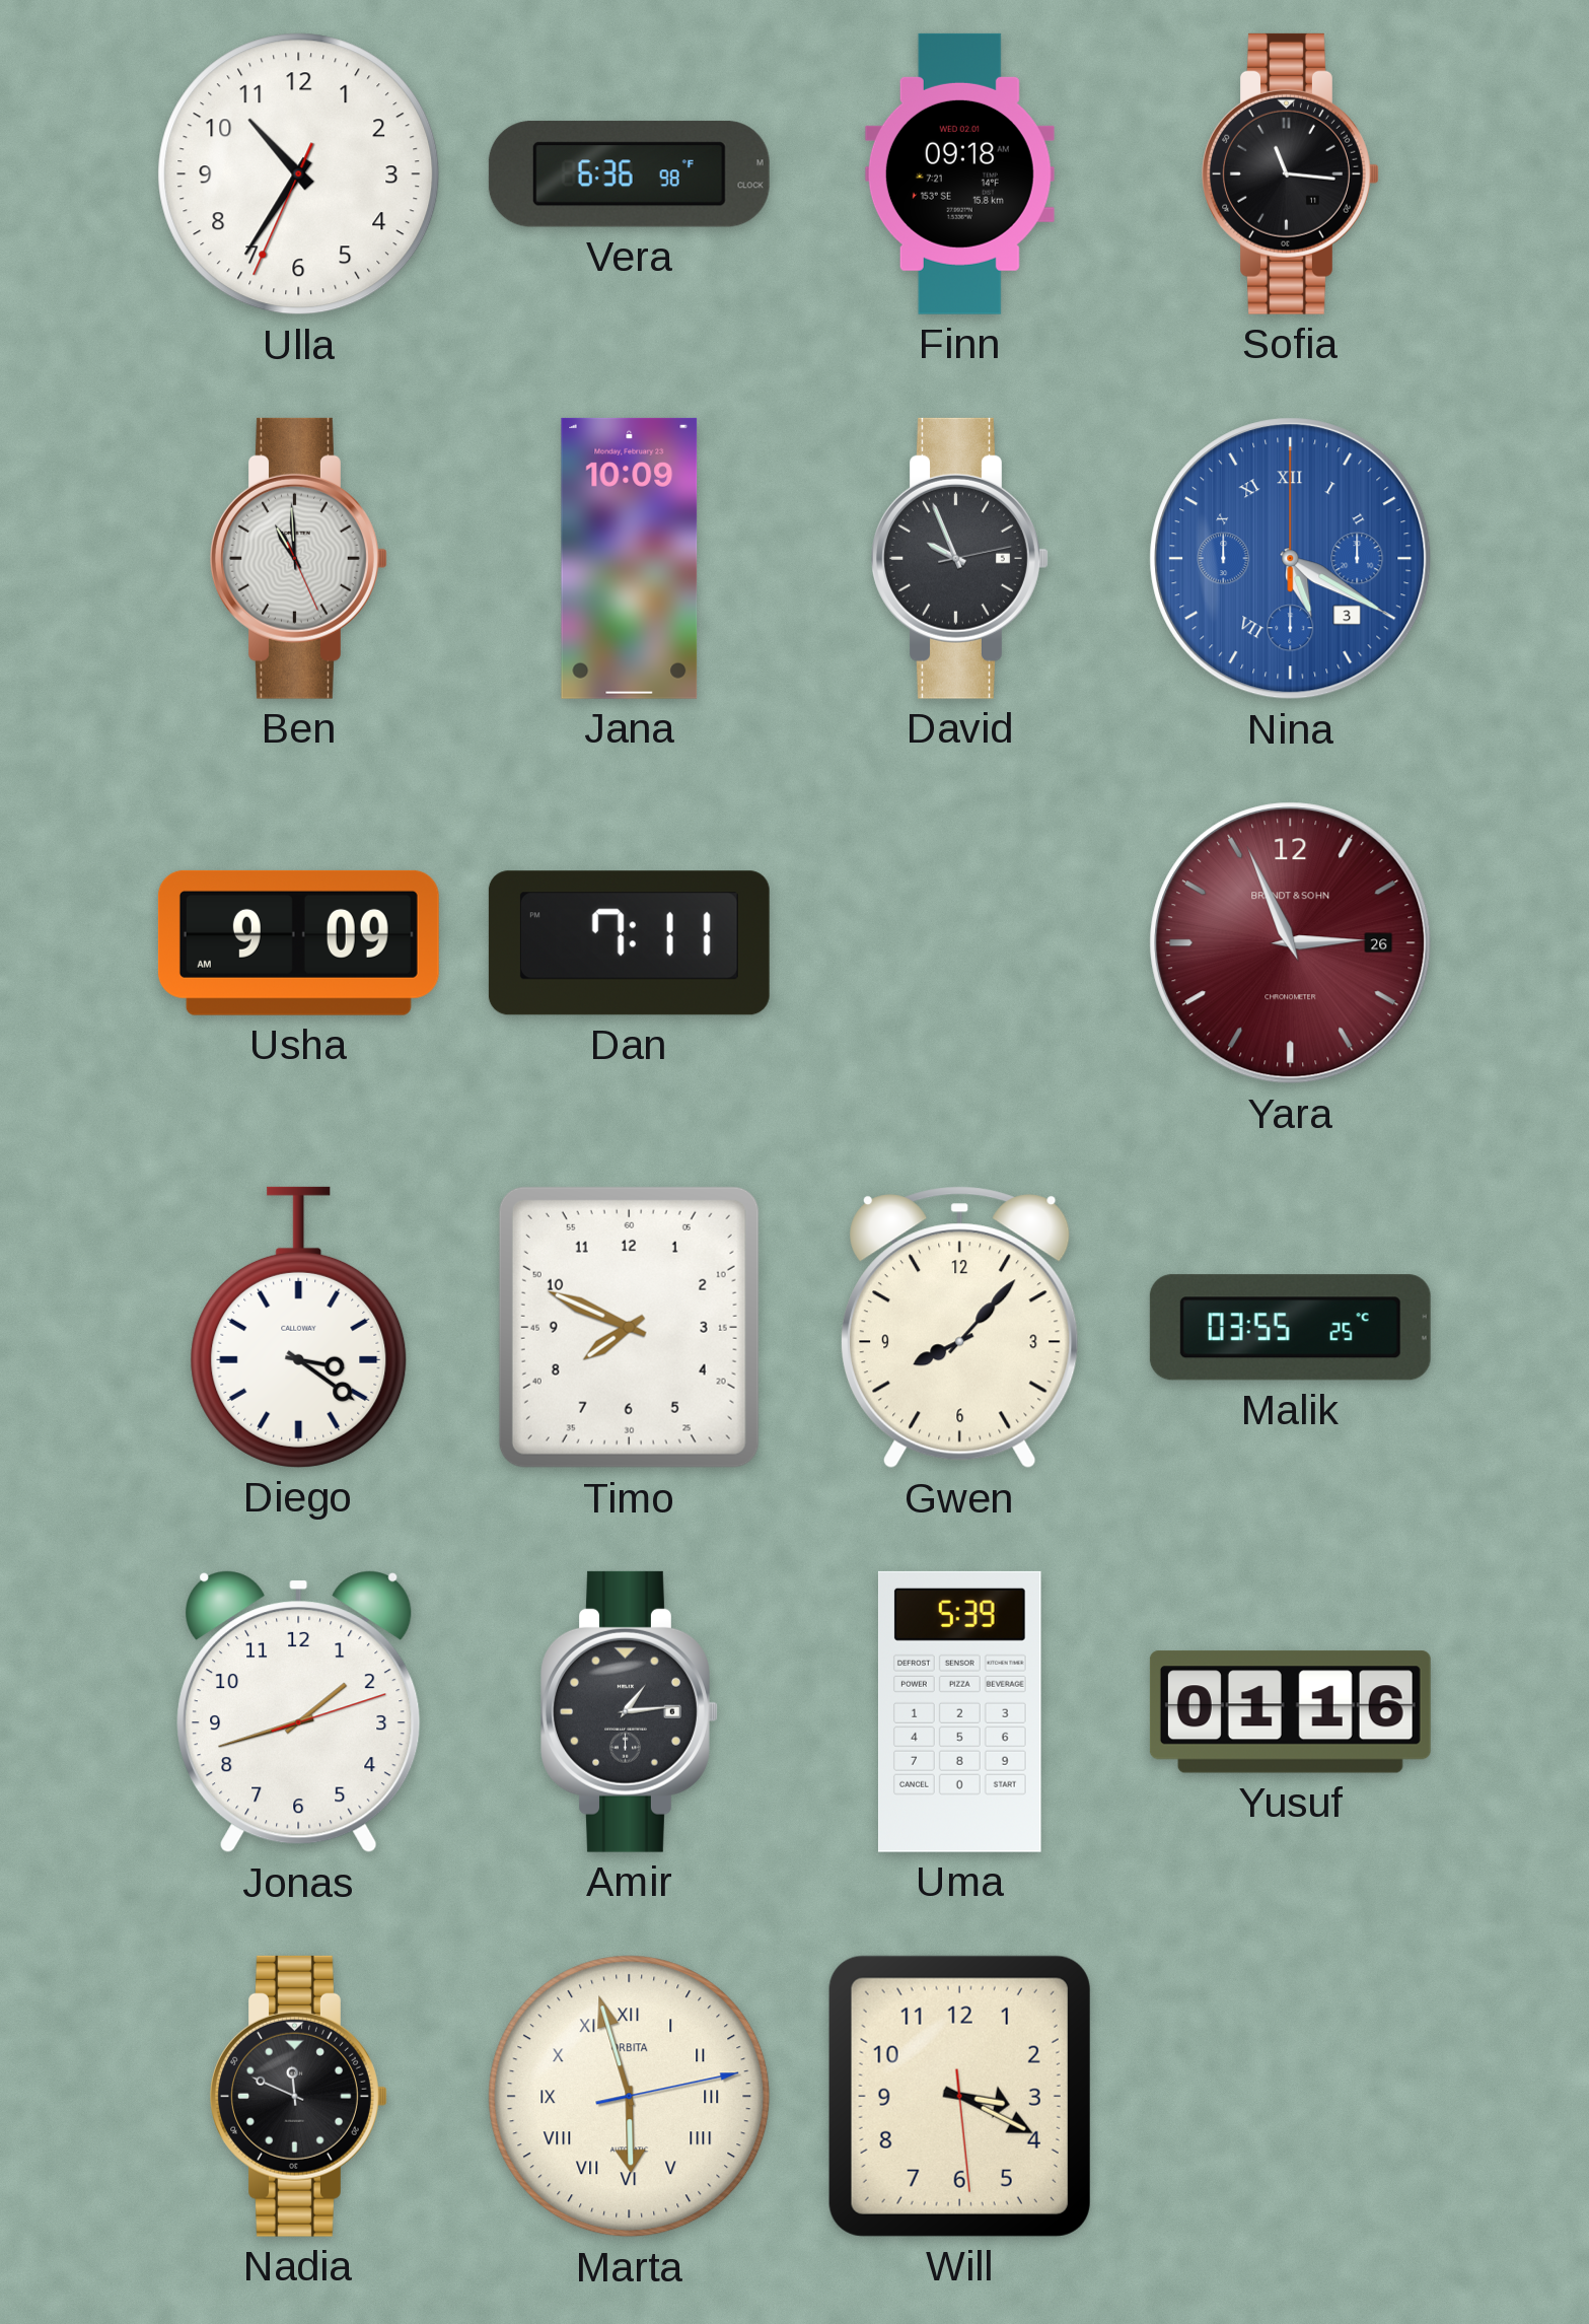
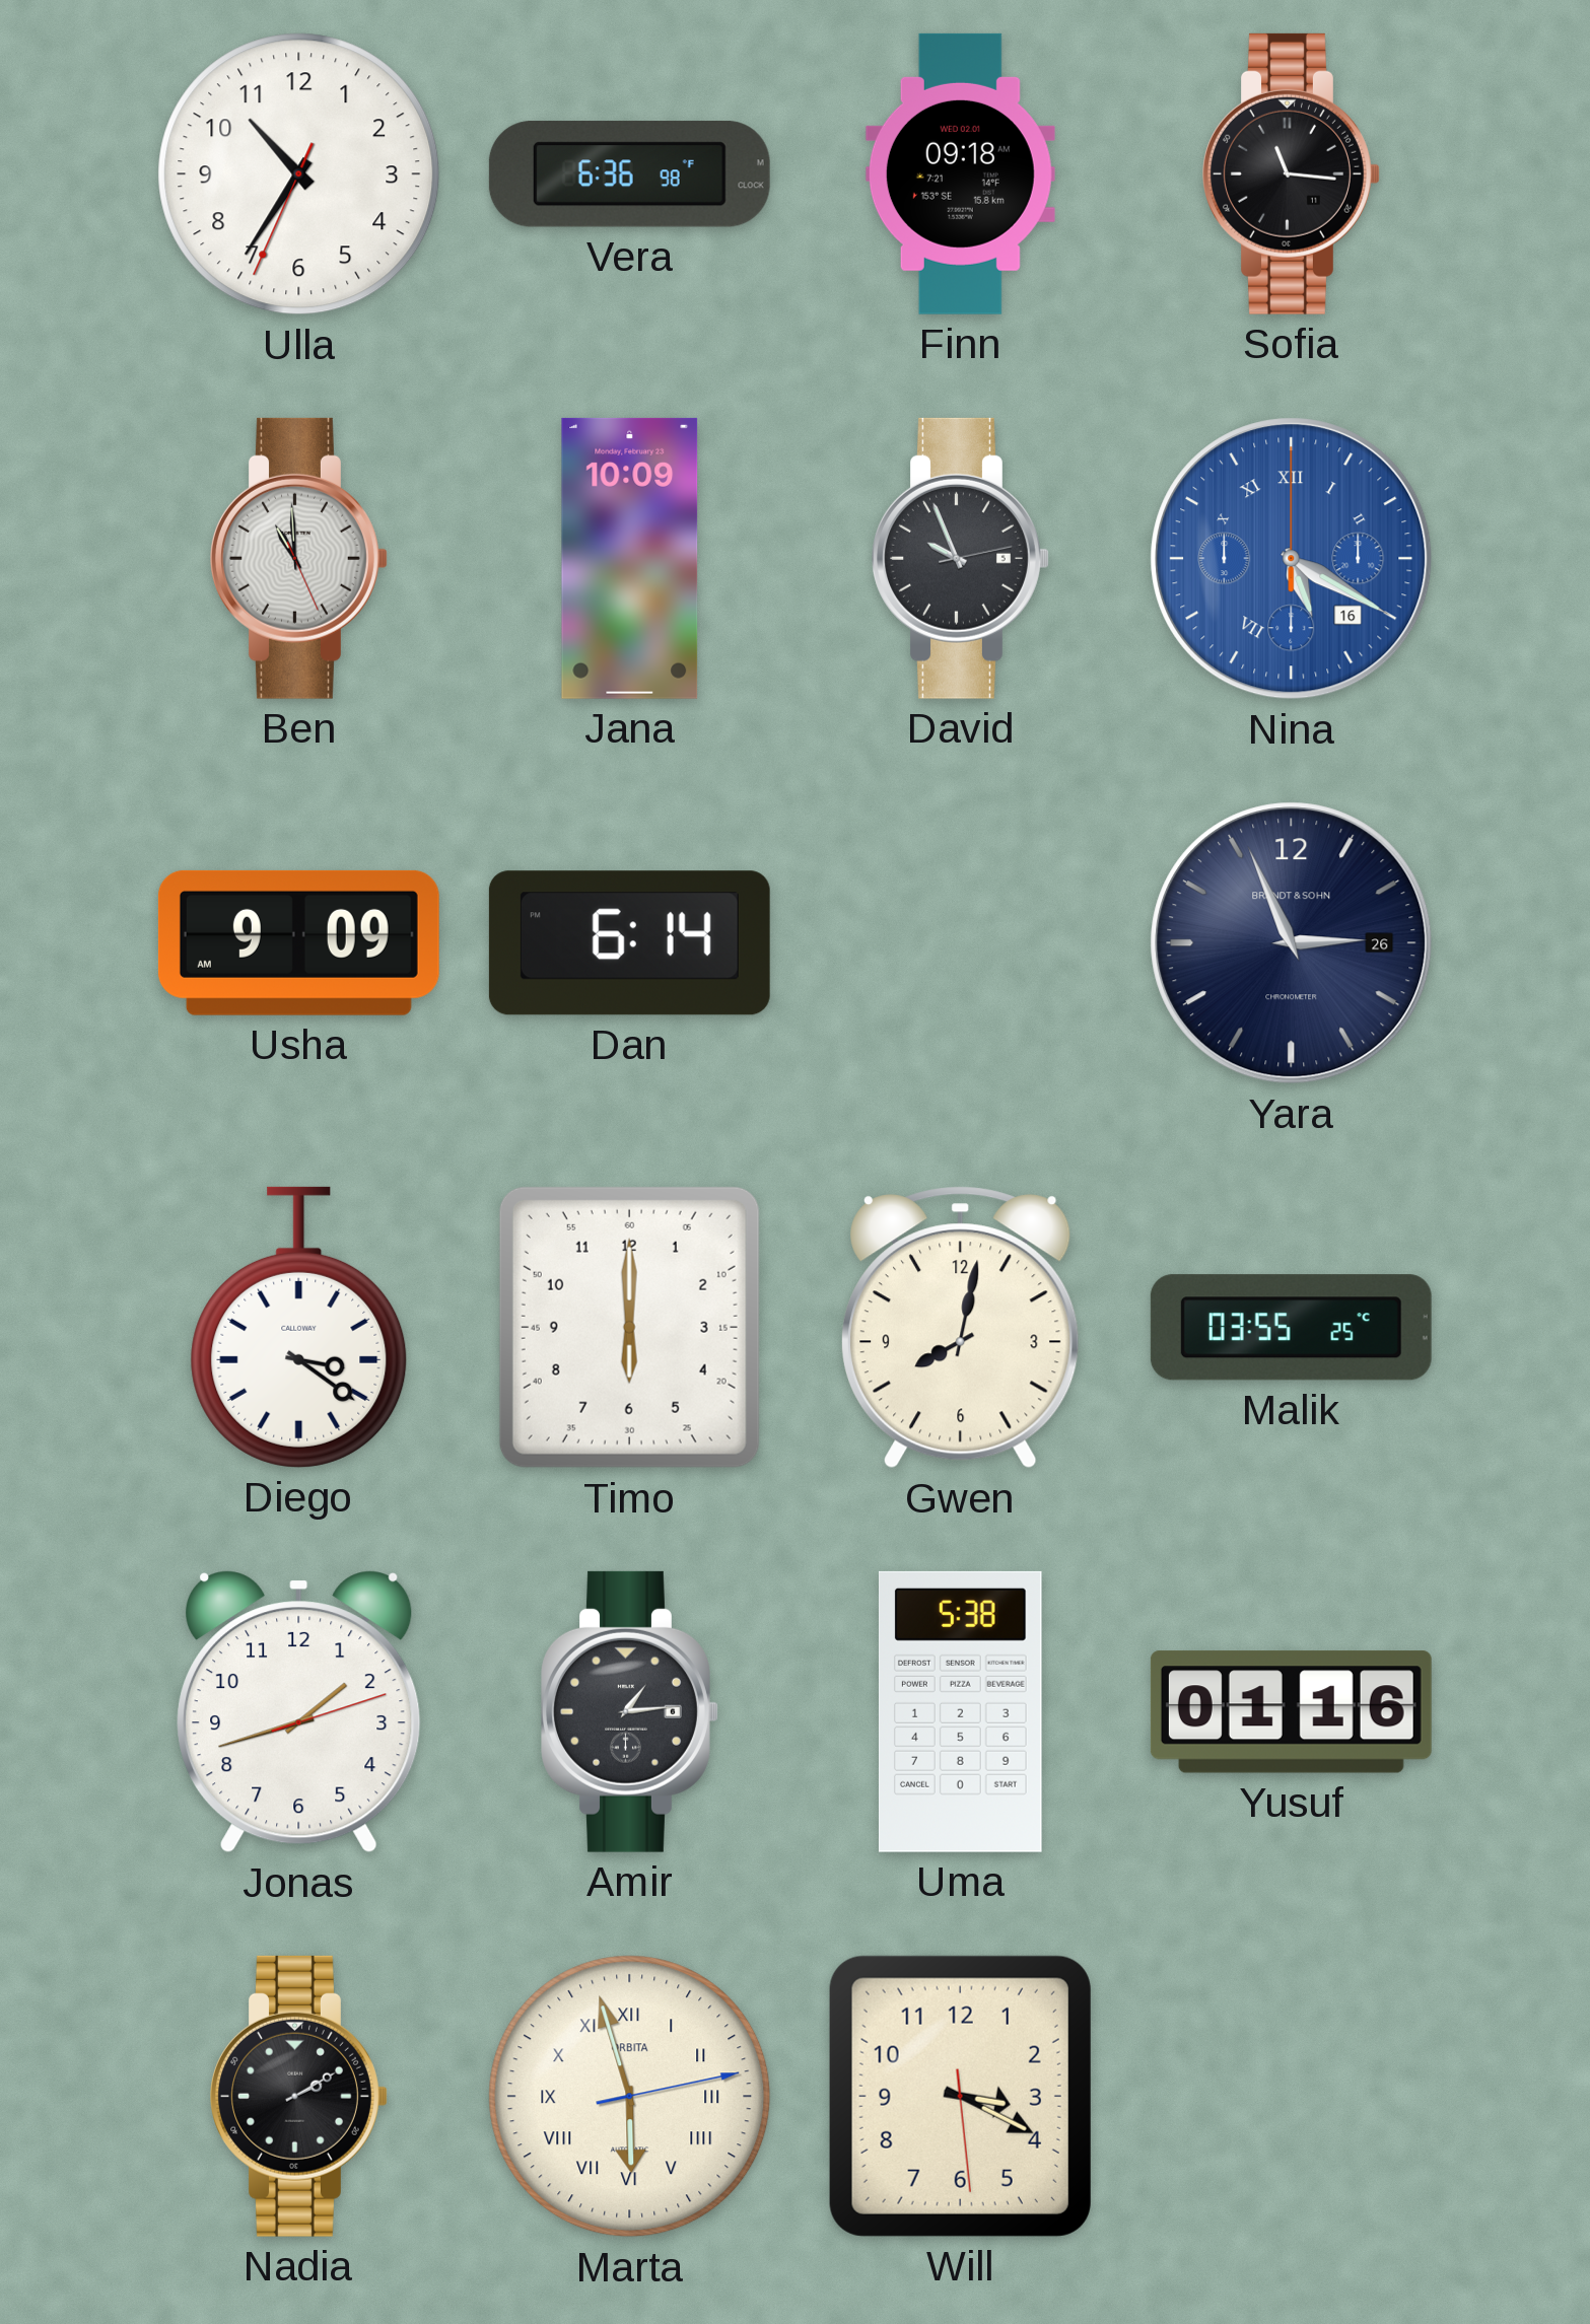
Nina date: 3 -> 16 (1292, 559)
Dan: 7:11 -> 6:14 (629, 943)
Yara dial: burgundy -> navy (1292, 943)
Timo: 7:49 -> 6:00 (629, 1327)
Gwen: 8:07 -> 8:02 (961, 1328)
Uma: 5:39 -> 5:38 (960, 1711)
Nadia: 11:49 -> 2:10 (299, 2096)
